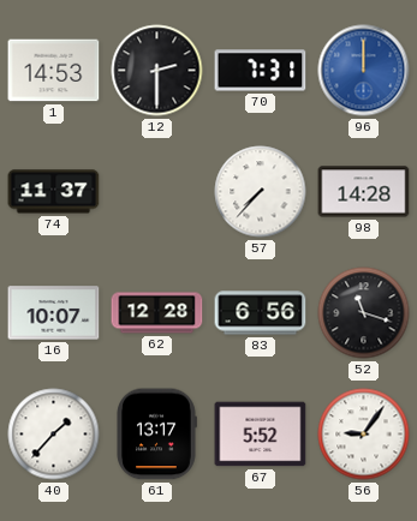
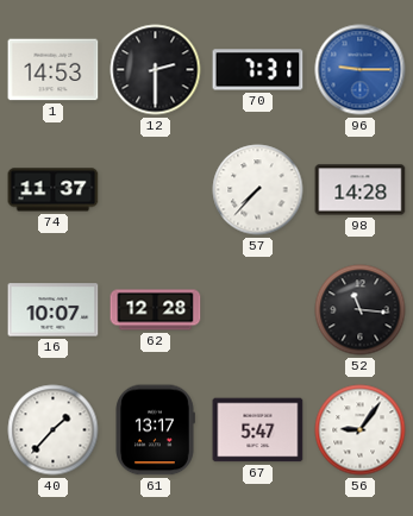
96: 12:00 -> 9:15 (361, 70)
83: 6:56 -> none (261, 313)
52: 11:18 -> 11:16 (361, 310)
67: 5:52 -> 5:47 (258, 430)
